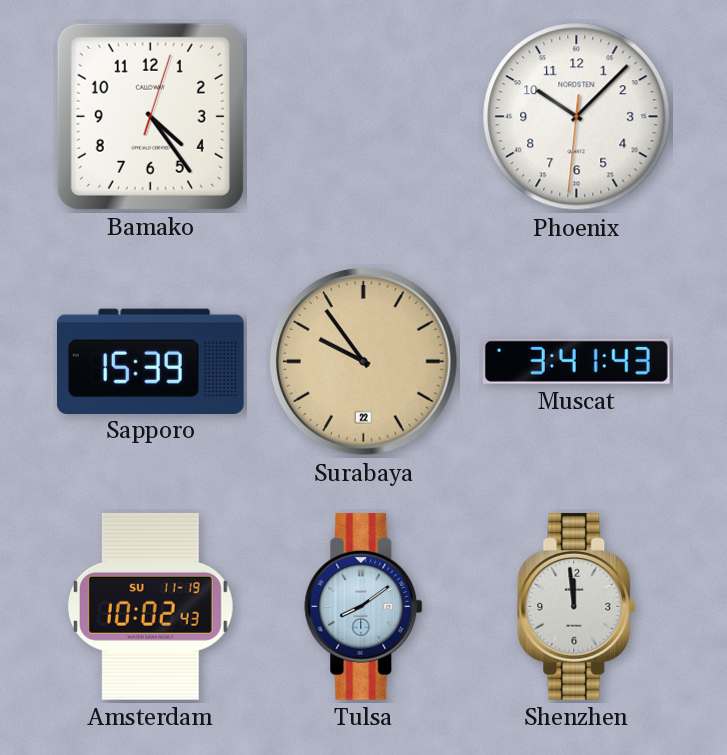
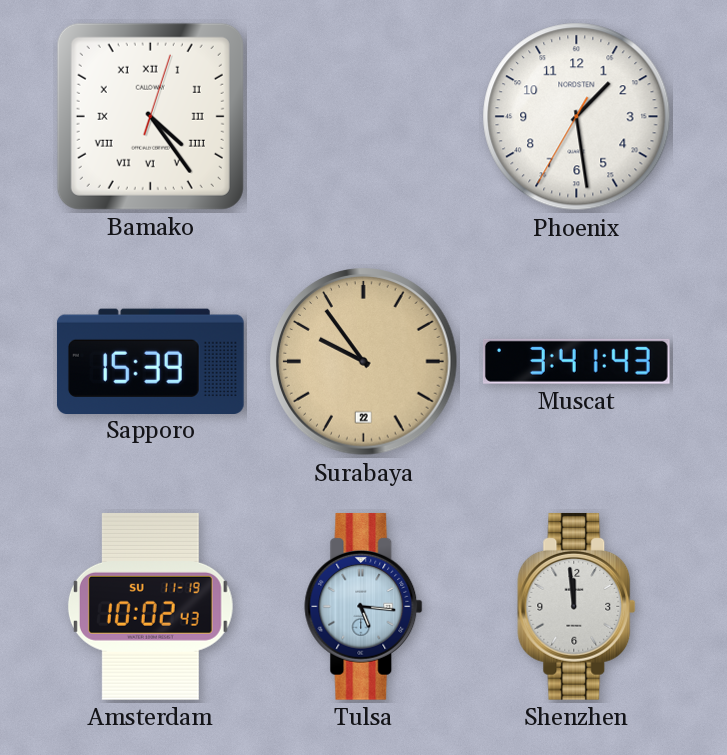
Bamako numerals: Arabic -> Roman (150, 116)
Phoenix: 10:07 -> 1:28 (577, 117)
Tulsa: 8:09 -> 5:16 (364, 606)
